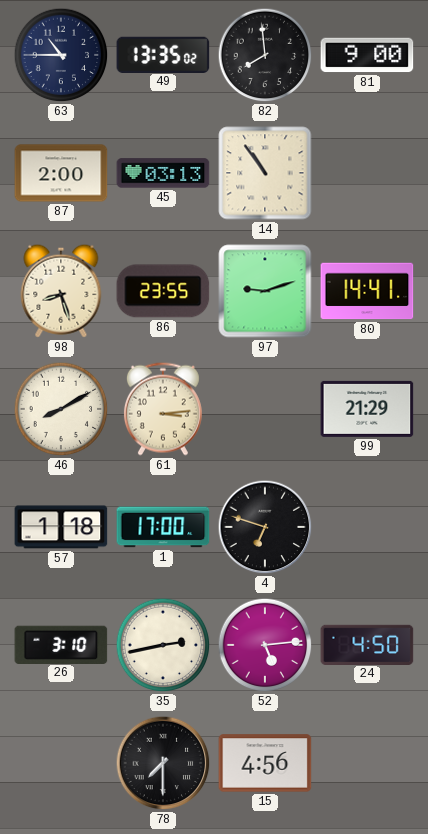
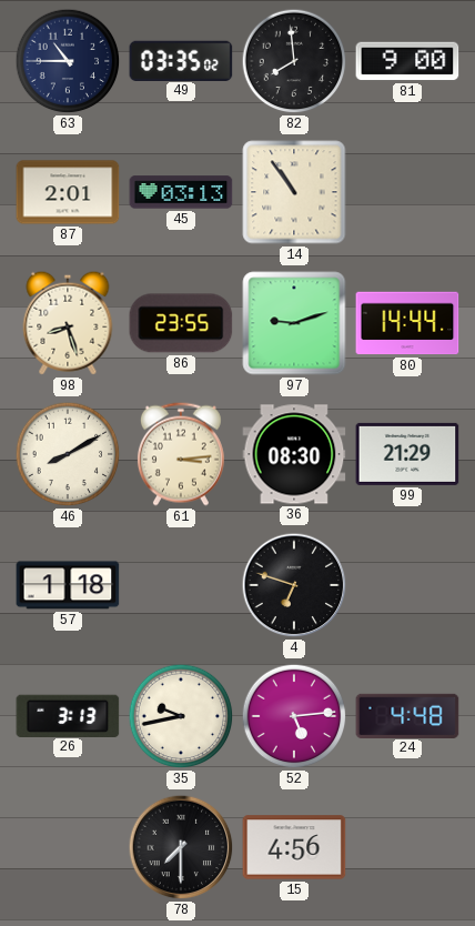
49: 13:35 -> 03:35 (181, 60)
87: 2:00 -> 2:01 (68, 192)
80: 14:41 -> 14:44 (407, 323)
36: none -> 08:30 (294, 454)
1: 17:00 -> none (163, 527)
26: 3:10 -> 3:13 (68, 715)
35: 2:43 -> 9:43 (181, 716)
24: 4:50 -> 4:48 (407, 715)
